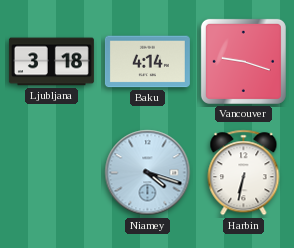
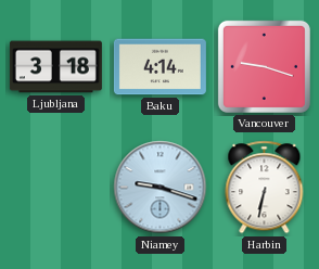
Niamey: 4:18 -> 9:18 (161, 188)
